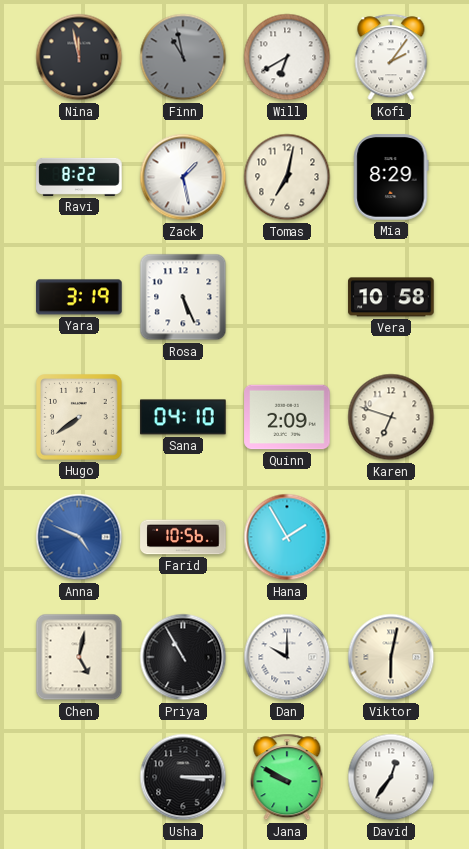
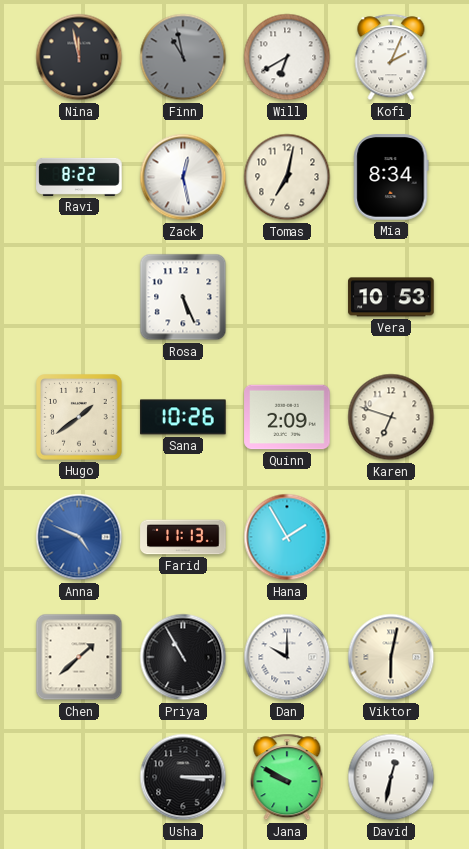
Kofi: 2:06 -> 2:04 (391, 57)
Zack: 1:28 -> 12:28 (183, 177)
Mia: 8:29 -> 8:34 (391, 177)
Yara: 3:19 -> none (79, 297)
Vera: 10:58 -> 10:53 (391, 297)
Hugo: 7:39 -> 1:39 (79, 417)
Sana: 04:10 -> 10:26 (183, 417)
Farid: 10:56 -> 11:13 (183, 537)
Chen: 5:02 -> 1:38 (79, 657)
David: 12:36 -> 12:32 (391, 777)
